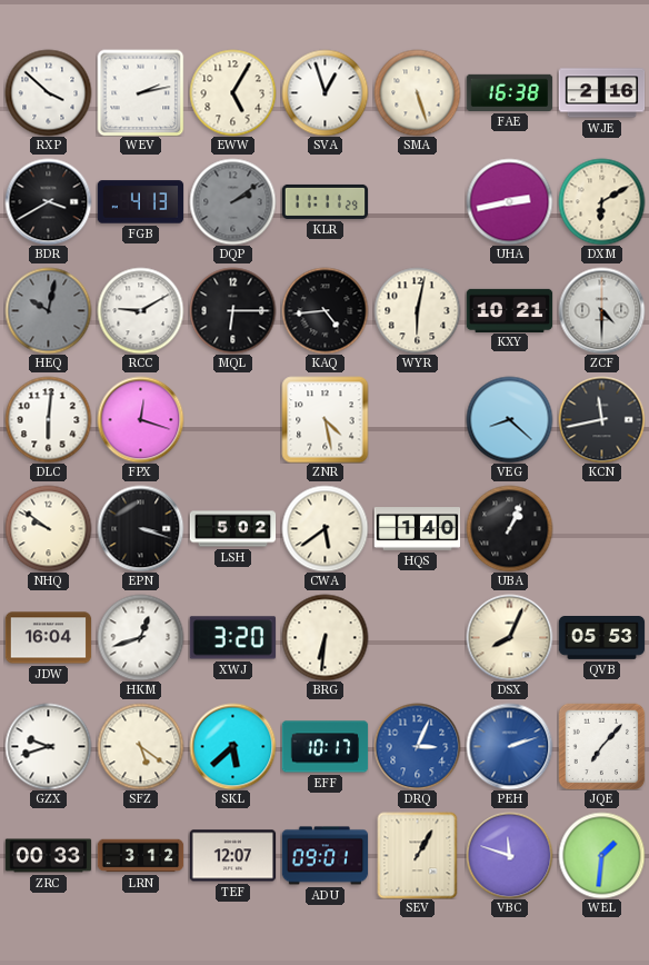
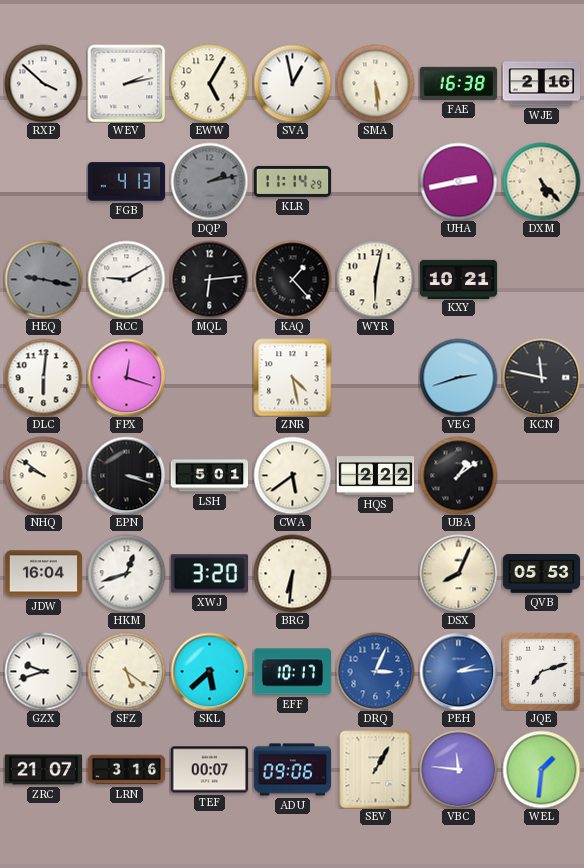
SVA: 12:57 -> 12:58 (292, 83)
SMA: 5:27 -> 5:29 (375, 83)
BDR: 3:40 -> none (48, 201)
DQP: 2:09 -> 2:13 (209, 181)
KLR: 11:11 -> 11:14 (292, 181)
DXM: 6:10 -> 5:23 (541, 181)
HEQ: 10:02 -> 9:17 (43, 279)
MQL: 6:15 -> 6:14 (209, 279)
KAQ: 4:44 -> 1:23 (292, 279)
ZCF: 4:30 -> none (601, 310)
VEG: 8:22 -> 2:42 (458, 377)
KCN: 11:43 -> 11:47 (541, 377)
LSH: 5:02 -> 5:01 (209, 476)
HQS: 1:40 -> 2:22 (375, 476)
UBA: 1:04 -> 1:09 (458, 475)
PEH: 2:12 -> 2:14 (458, 671)
JQE: 7:07 -> 7:12 (541, 671)
ZRC: 00:33 -> 21:07 (43, 770)
LRN: 3:12 -> 3:16 (126, 770)
TEF: 12:07 -> 00:07 (209, 770)
ADU: 09:01 -> 09:06 (292, 770)
VBC: 11:48 -> 11:46 (458, 769)
